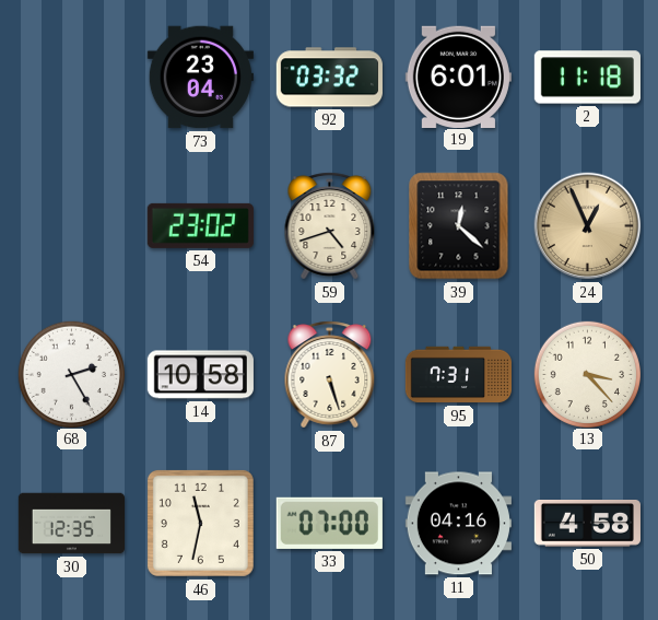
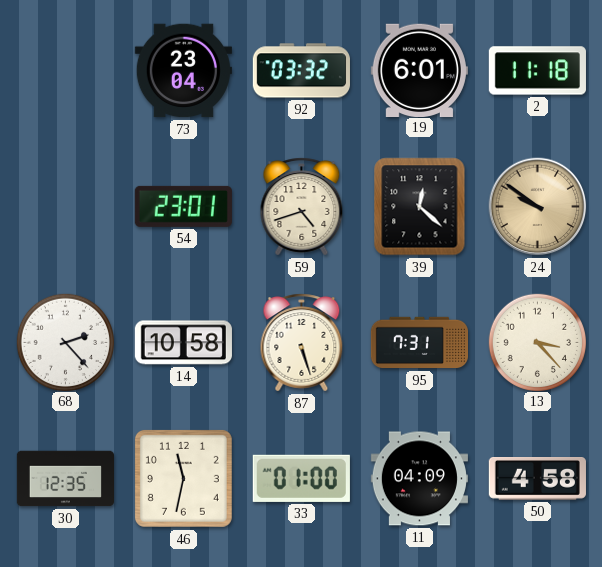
54: 23:02 -> 23:01 (183, 206)
24: 12:56 -> 9:51 (538, 207)
68: 2:25 -> 2:23 (65, 342)
33: 07:00 -> 01:00 (301, 478)
11: 04:16 -> 04:09 (419, 479)
